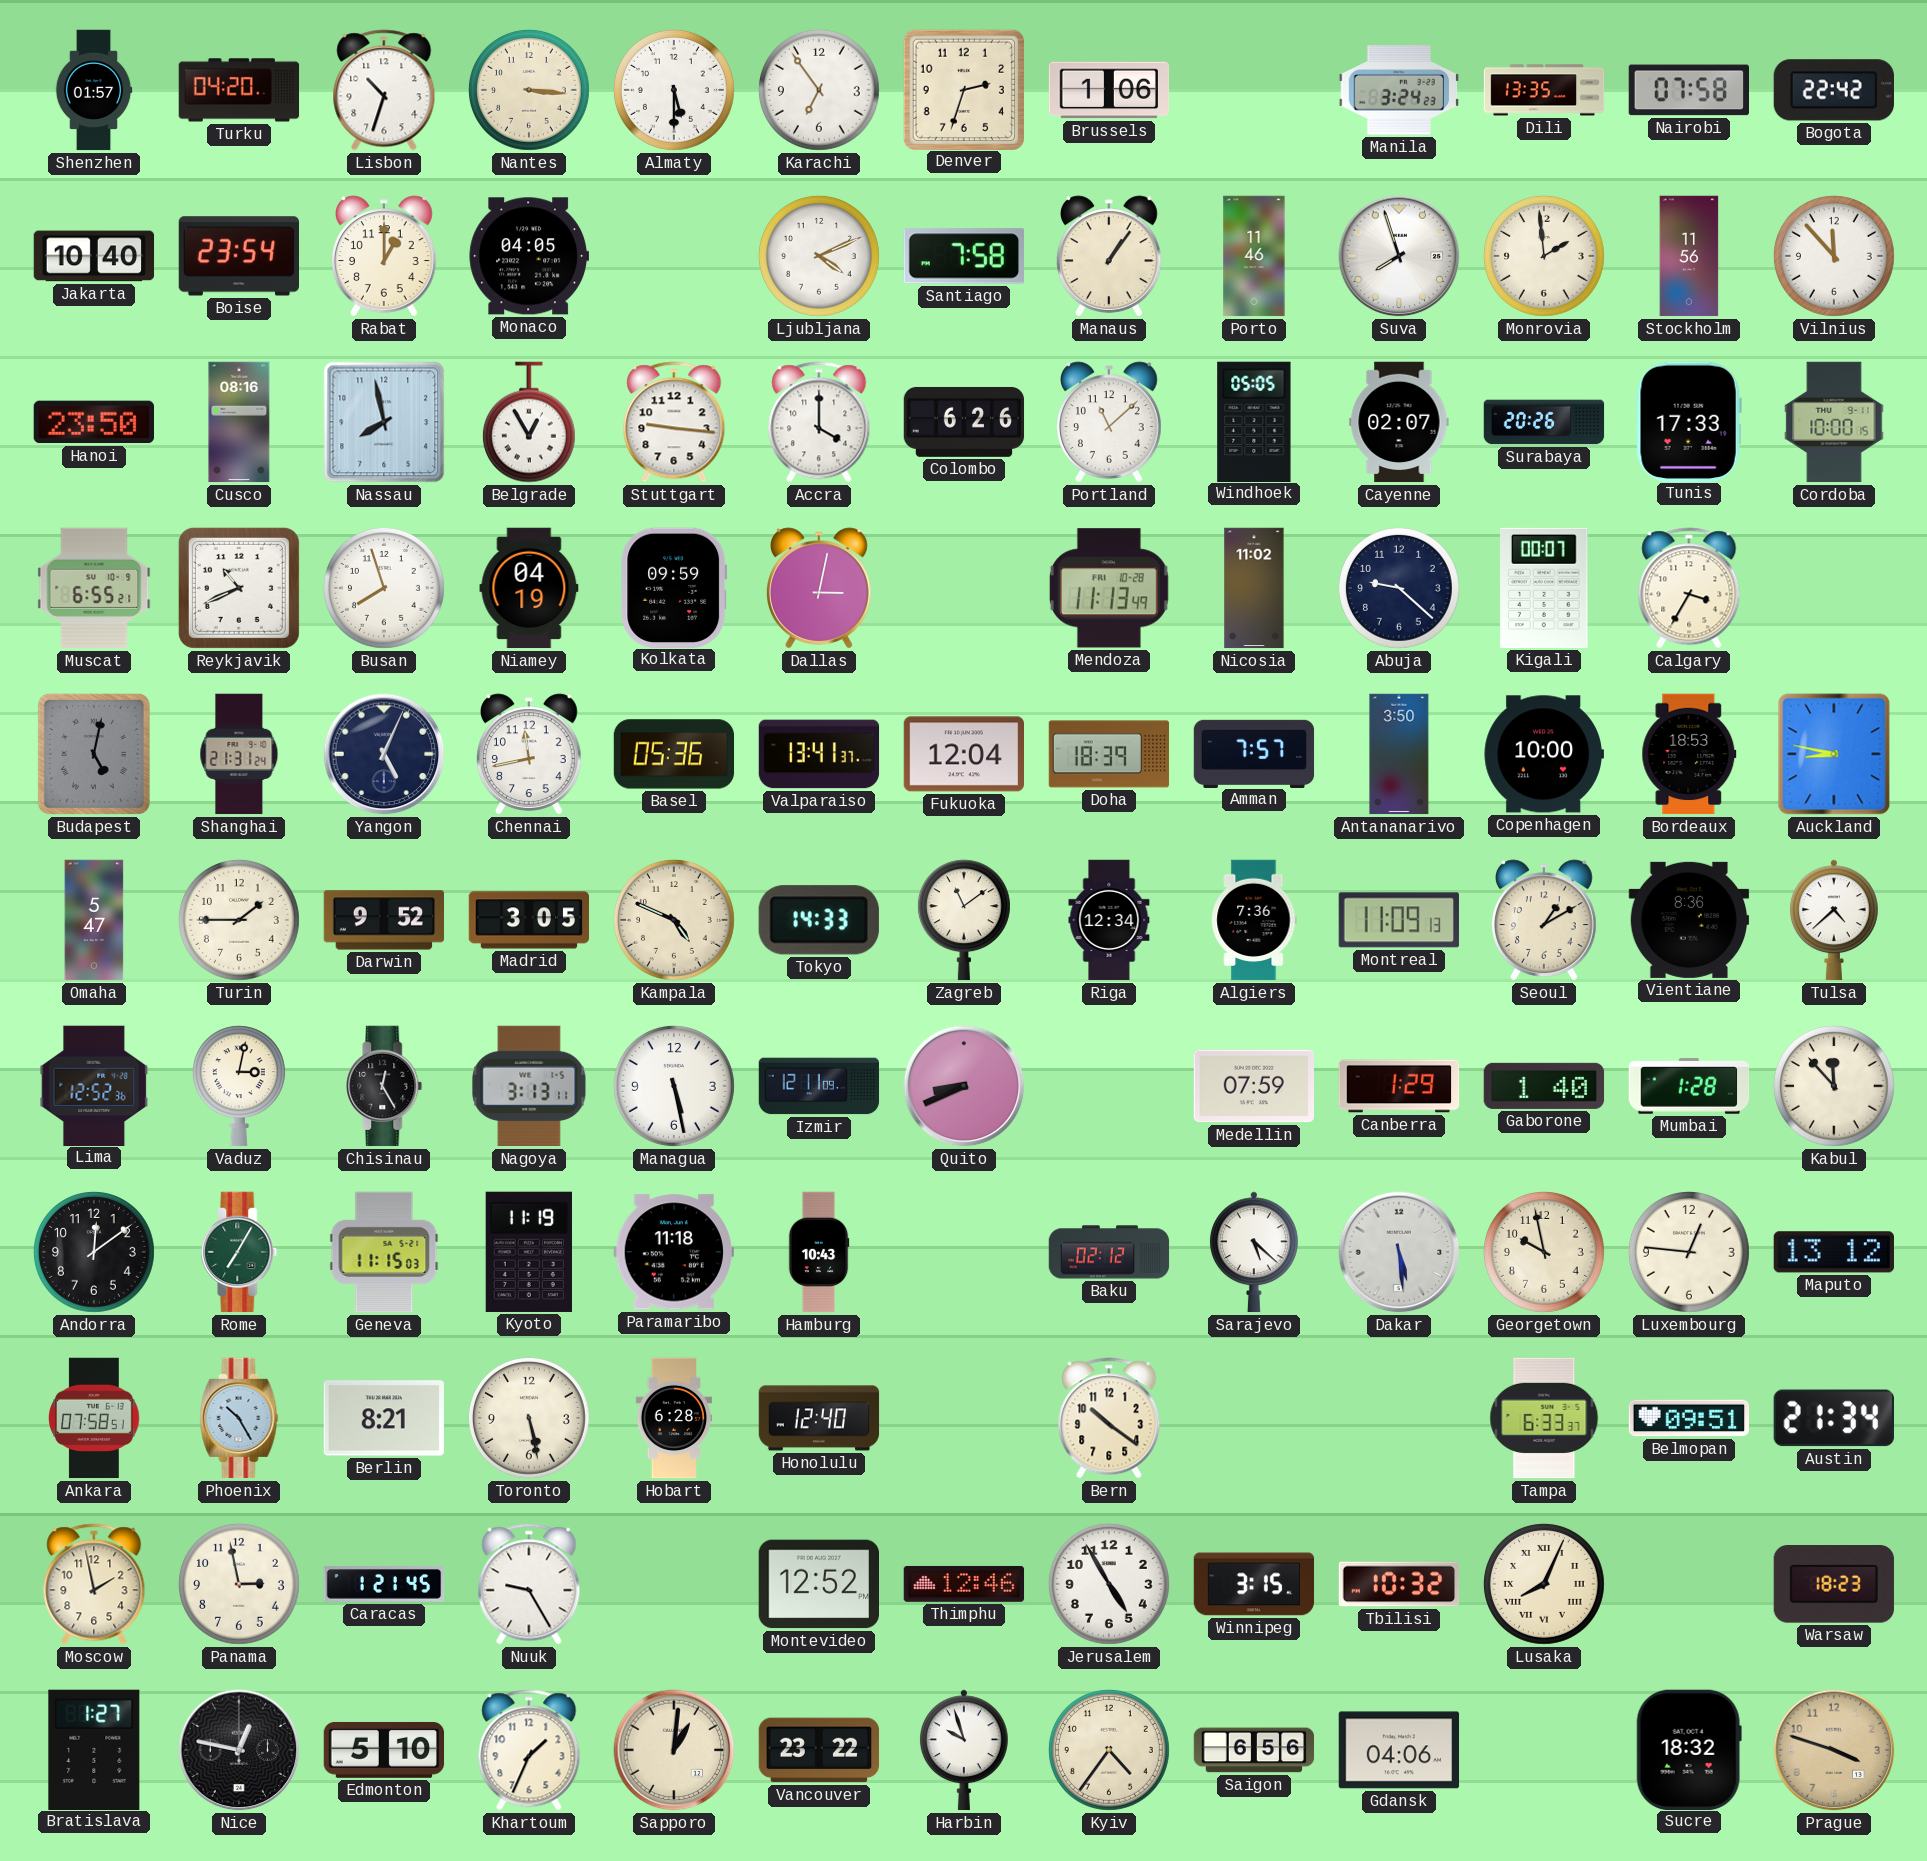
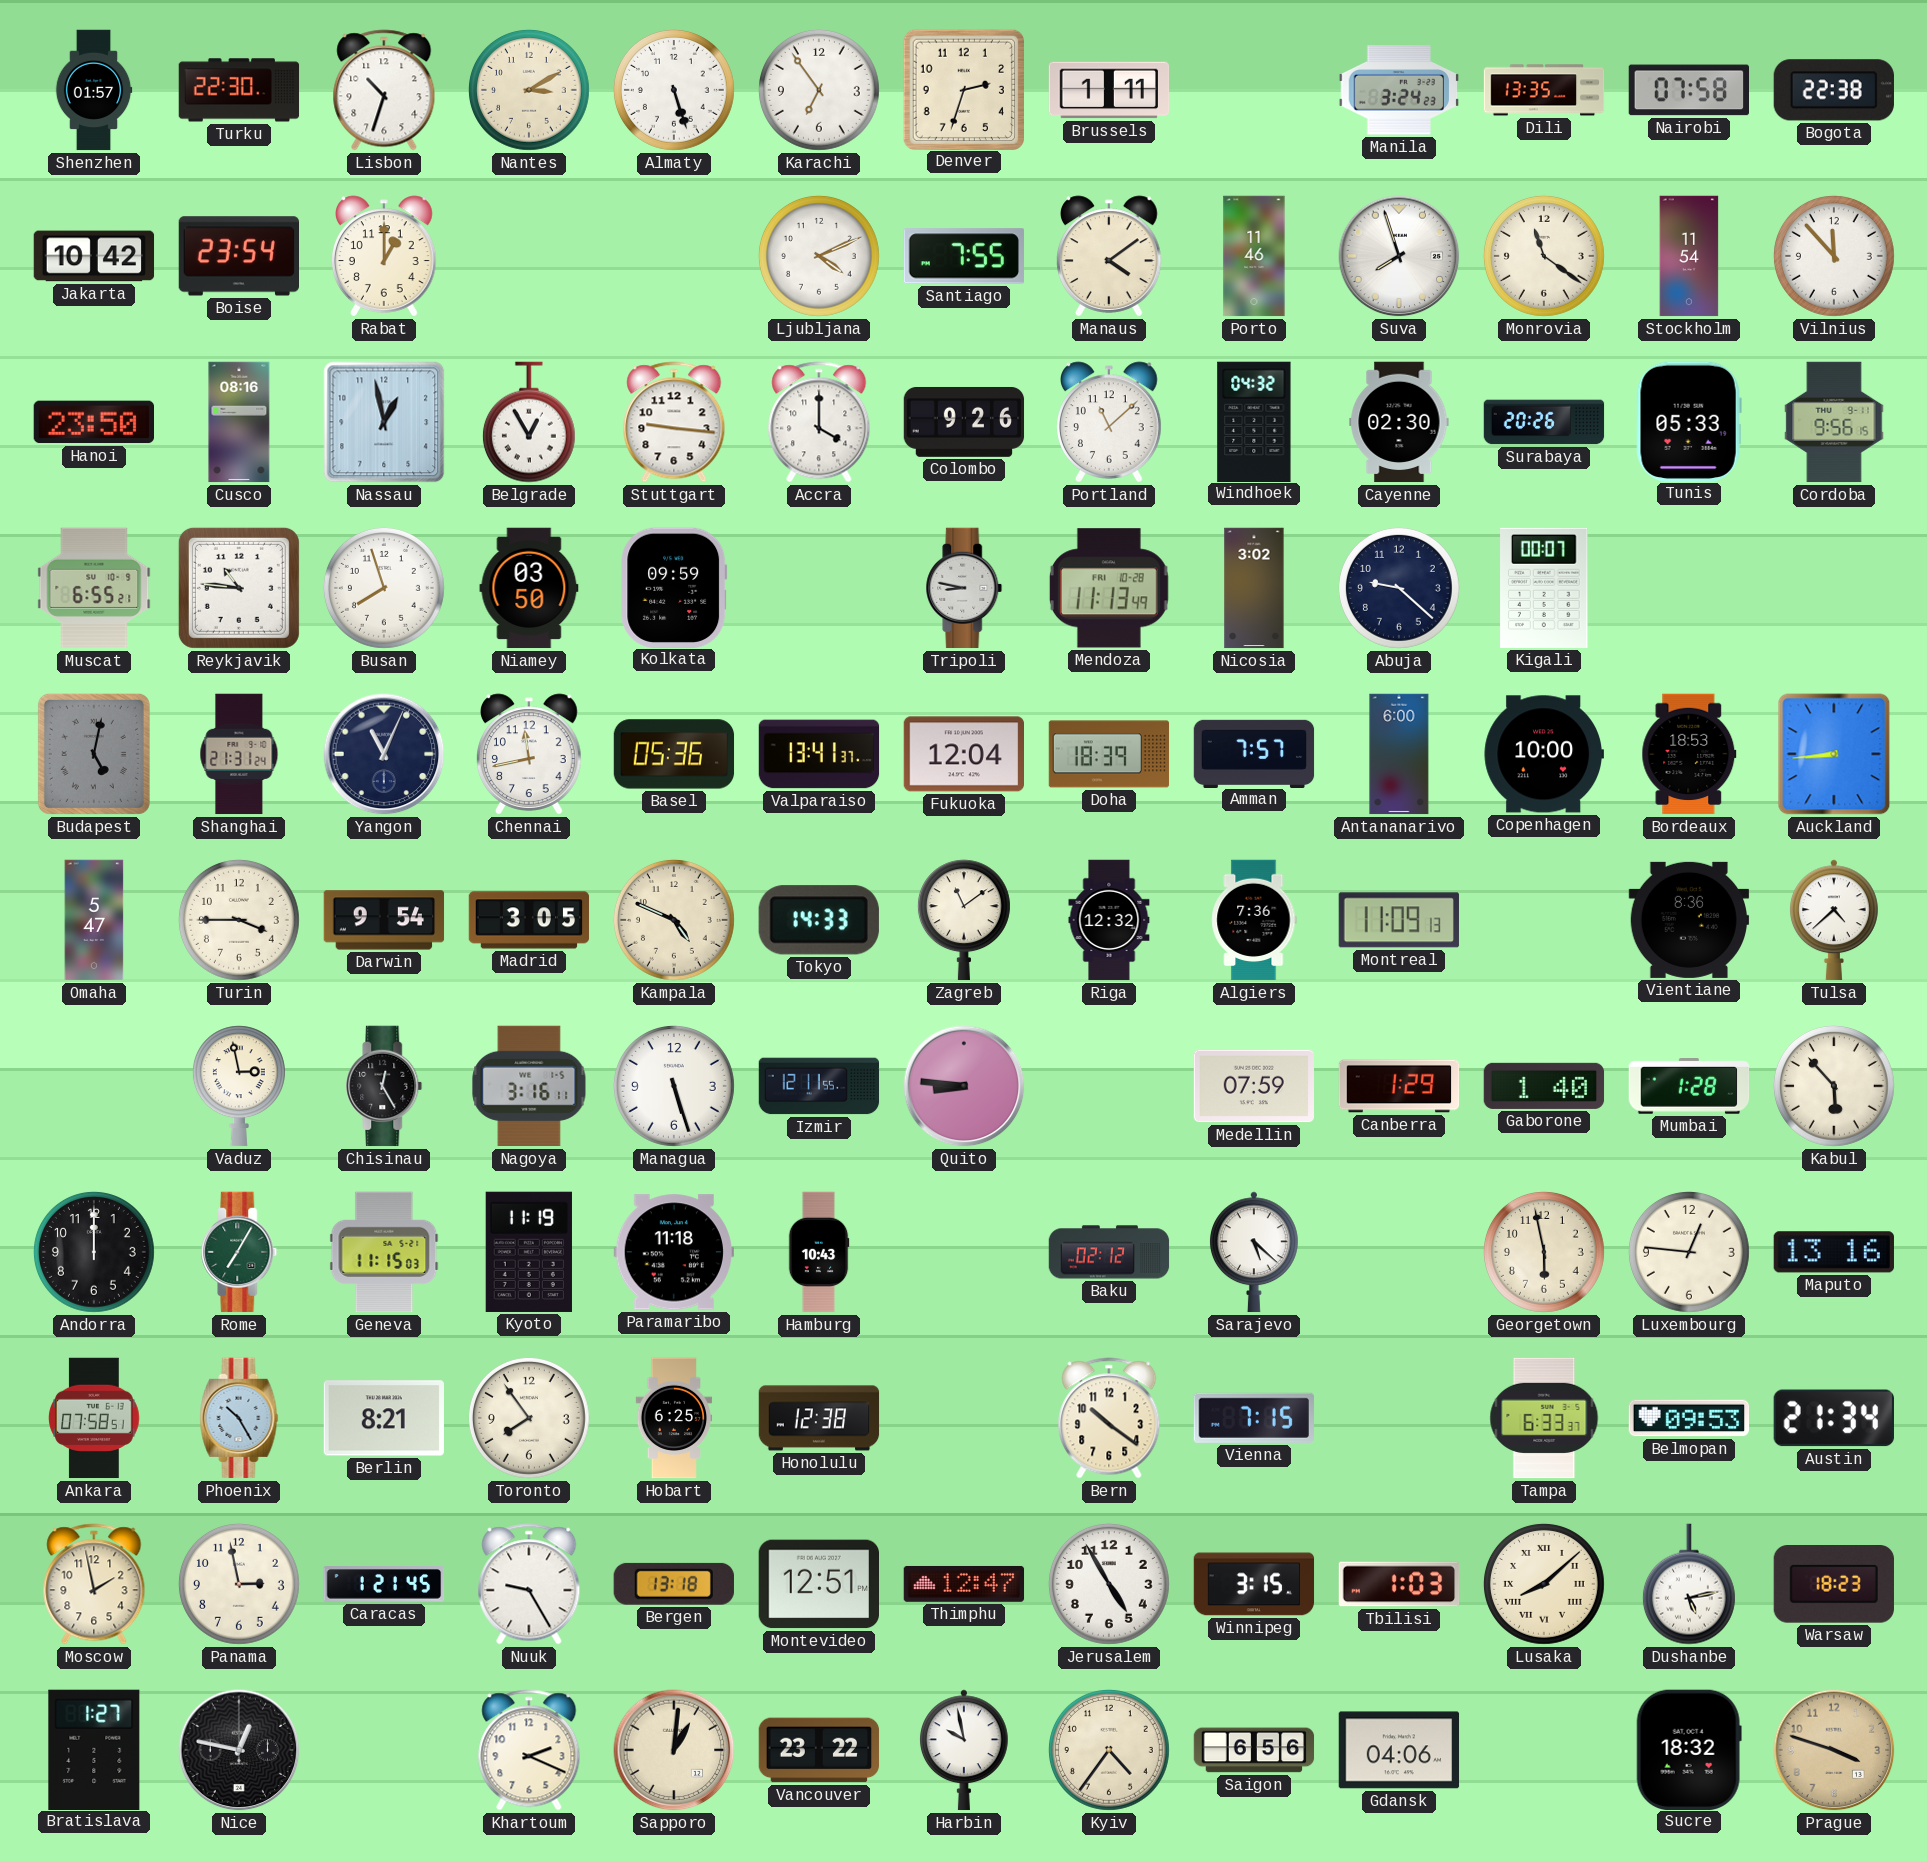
Turku: 04:20 -> 22:30 (239, 90)
Nantes: 3:16 -> 3:10 (529, 90)
Almaty: 5:30 -> 5:27 (674, 90)
Brussels: 1:06 -> 1:11 (1109, 90)
Bogota: 22:42 -> 22:38 (1834, 90)
Jakarta: 10:40 -> 10:42 (94, 256)
Monaco: 04:05 -> none (528, 256)
Santiago: 7:58 -> 7:55 (964, 256)
Manaus: 1:06 -> 4:09 (1110, 256)
Monrovia: 1:59 -> 11:21 (1544, 256)
Stockholm: 11:56 -> 11:54 (1689, 256)
Nassau: 7:58 -> 12:58 (384, 422)
Colombo: 6:26 -> 9:26 (964, 422)
Windhoek: 05:05 -> 04:32 (1254, 421)
Cayenne: 02:07 -> 02:30 (1399, 422)
Tunis: 17:33 -> 05:33 (1689, 421)
Cordoba: 10:00 -> 9:56 (1834, 422)
Reykjavik: 10:41 -> 10:46 (239, 588)
Niamey: 04:19 -> 03:50 (529, 588)
Dallas: 3:02 -> none (820, 588)
Tripoli: none -> 8:47 (964, 588)
Nicosia: 11:02 -> 3:02 (1254, 588)
Calgary: 3:35 -> none (1689, 588)
Yangon: 5:04 -> 11:04 (384, 754)
Antananarivo: 3:50 -> 6:00 (1399, 754)
Auckland: 8:47 -> 8:44 (1834, 754)
Turin: 1:45 -> 3:45 (239, 920)
Darwin: 9:52 -> 9:54 (384, 920)
Riga: 12:34 -> 12:32 (1109, 920)
Seoul: 1:10 -> none (1545, 920)
Lima: 12:52 -> none (94, 1085)
Vaduz: 3:02 -> 2:58 (239, 1086)
Nagoya: 3:13 -> 3:16 (529, 1086)
Managua: 5:28 -> 5:27 (674, 1086)
Izmir: 12:11:09 -> 12:11:55 (819, 1086)
Quito: 8:41 -> 8:46 (964, 1086)
Kabul: 11:53 -> 5:53 (1834, 1086)
Andorra: 12:09 -> 12:00 (94, 1252)
Dakar: 5:29 -> none (1399, 1252)
Georgetown: 9:58 -> 5:58 (1544, 1252)
Maputo: 13:12 -> 13:16 (1834, 1252)
Toronto: 5:28 -> 7:54 (529, 1418)
Hobart: 6:28 -> 6:25 (674, 1418)
Honolulu: 12:40 -> 12:38 (819, 1418)
Vienna: none -> 7:15 (1254, 1418)
Belmopan: 09:51 -> 09:53 (1689, 1418)
Bergen: none -> 13:18 (674, 1584)
Montevideo: 12:52 -> 12:51 (818, 1584)
Thimphu: 12:46 -> 12:47 (964, 1584)
Tbilisi: 10:32 -> 1:03 (1399, 1584)
Lusaka: 8:04 -> 8:08 (1544, 1584)
Dushanbe: none -> 5:13 (1689, 1584)
Edmonton: 5:10 -> none (384, 1750)
Khartoum: 1:34 -> 2:19 (529, 1750)
Harbin: 9:57 -> 9:58 (964, 1750)
